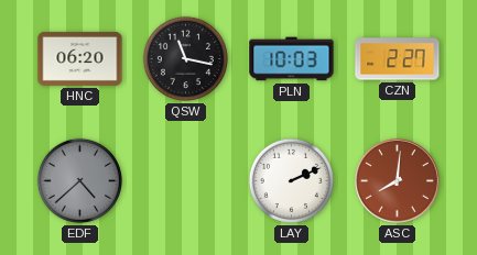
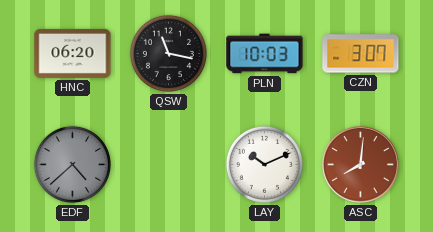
CZN: 2:27 -> 3:07 (361, 54)
LAY: 2:11 -> 10:11 (264, 164)
